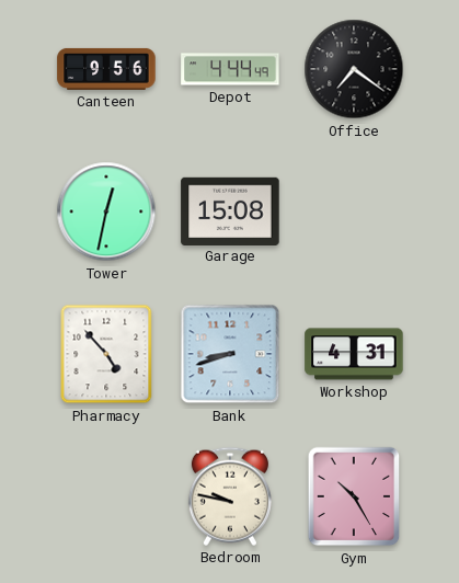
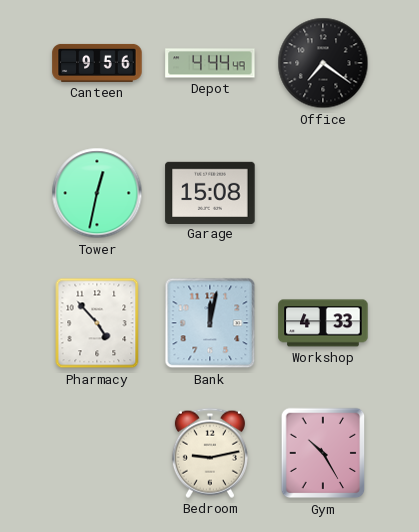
Bank: 8:42 -> 12:02 (210, 323)
Workshop: 4:31 -> 4:33 (323, 323)
Bedroom: 9:47 -> 9:13 (210, 453)
